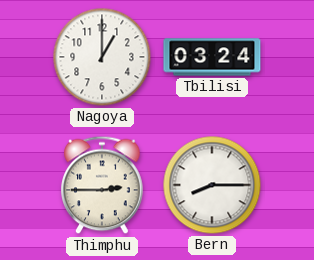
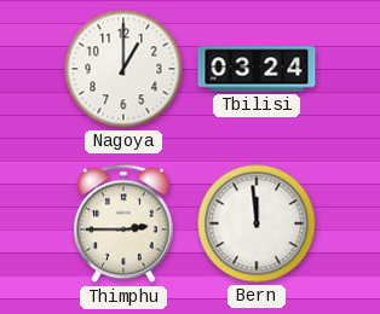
Bern: 8:15 -> 11:59 (257, 223)
